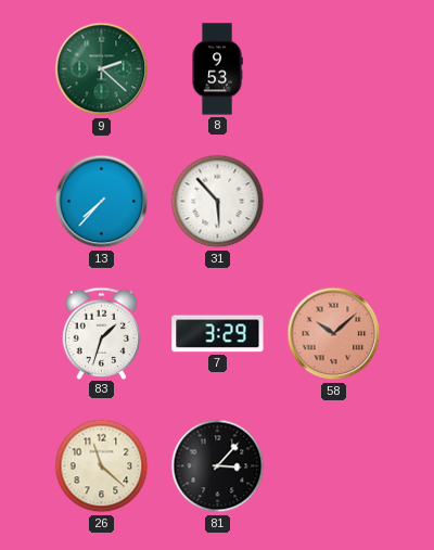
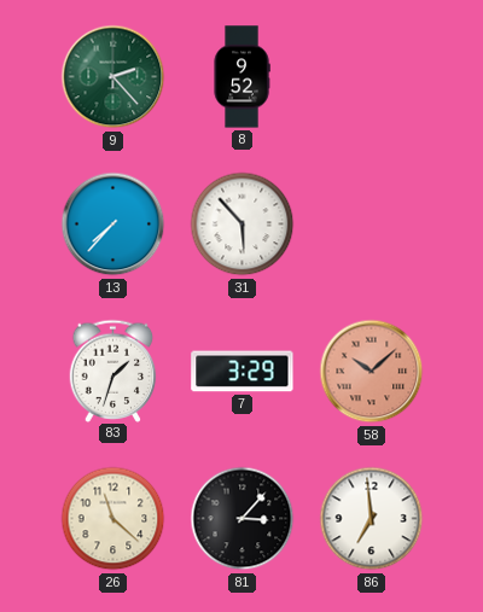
9: 2:22 -> 2:23 (114, 77)
8: 9:53 -> 9:52 (241, 77)
86: none -> 6:59 (372, 519)
